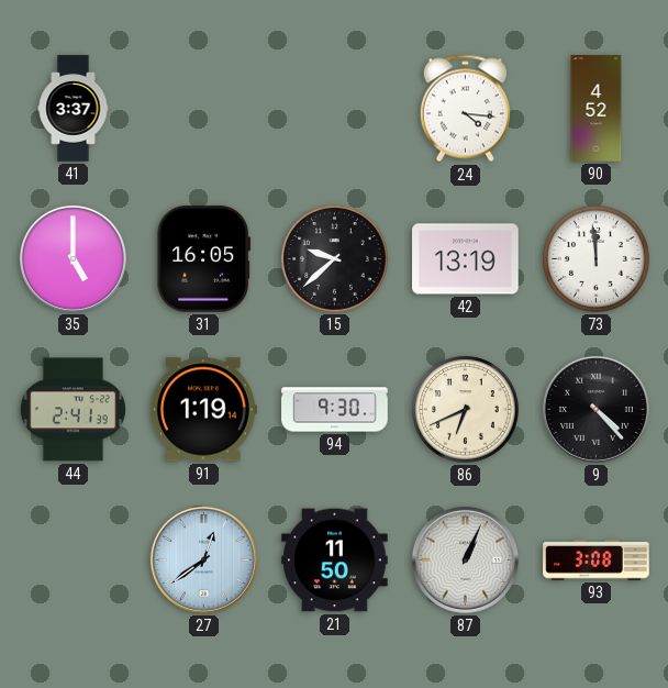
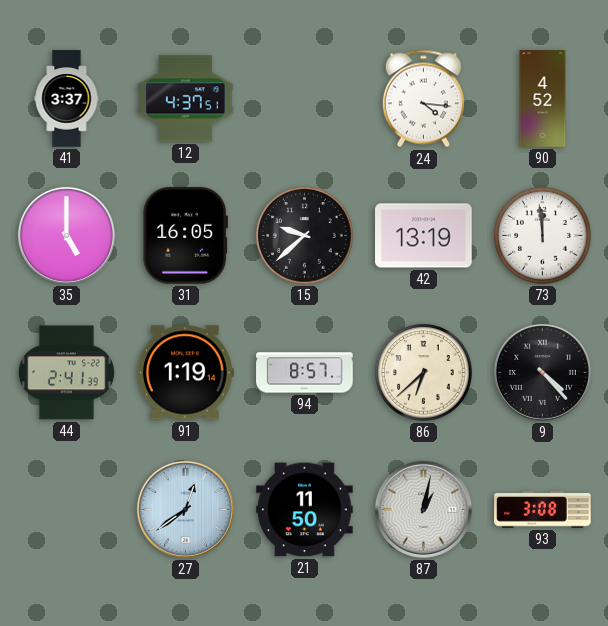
12: none -> 4:37 (186, 99)
94: 9:30 -> 8:57 (305, 373)
86: 6:41 -> 6:38 (424, 373)
87: 1:04 -> 1:02 (423, 509)
